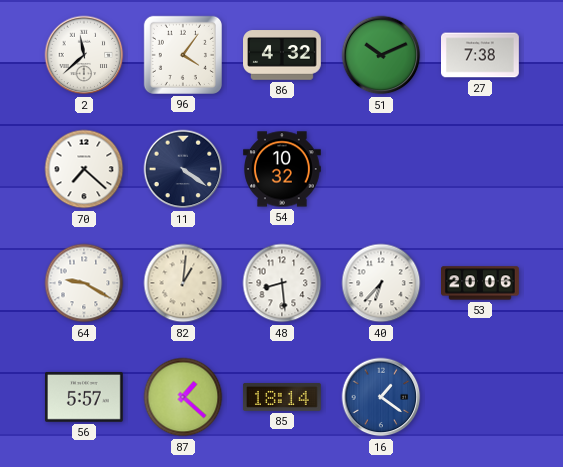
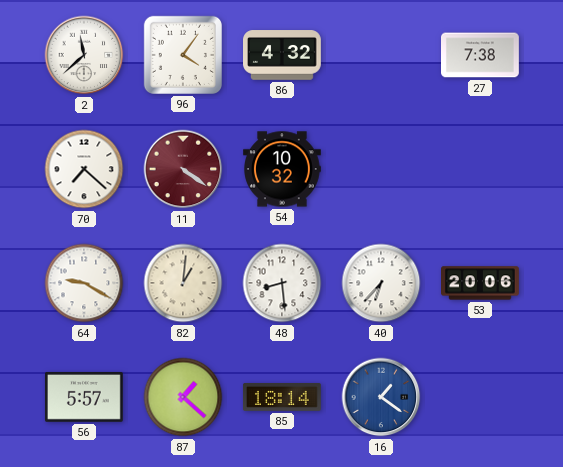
51: 10:11 -> none (381, 55)
11 dial: navy -> burgundy (183, 169)
